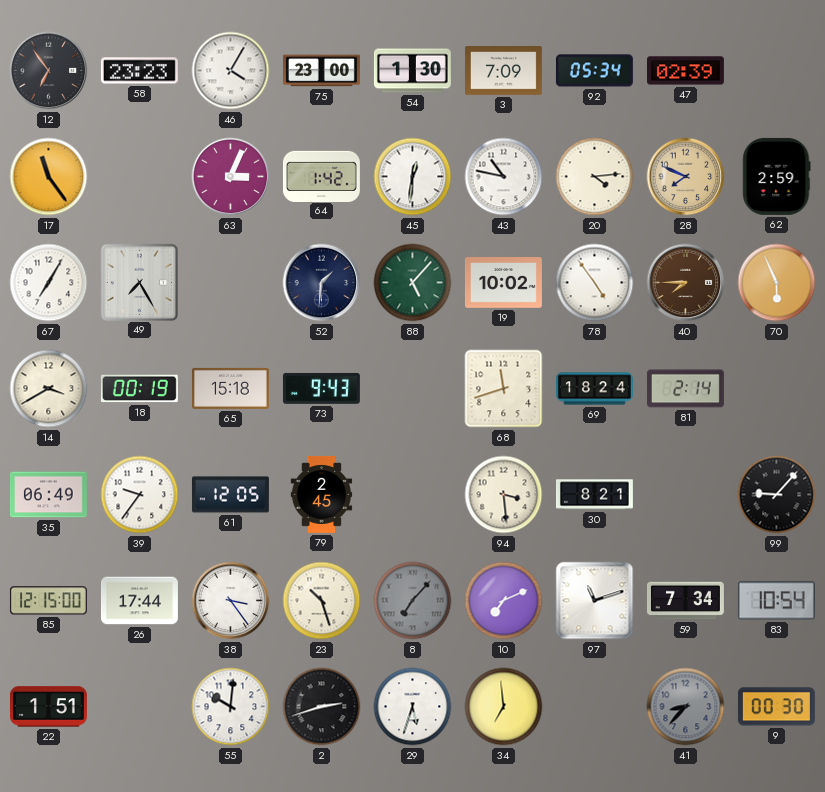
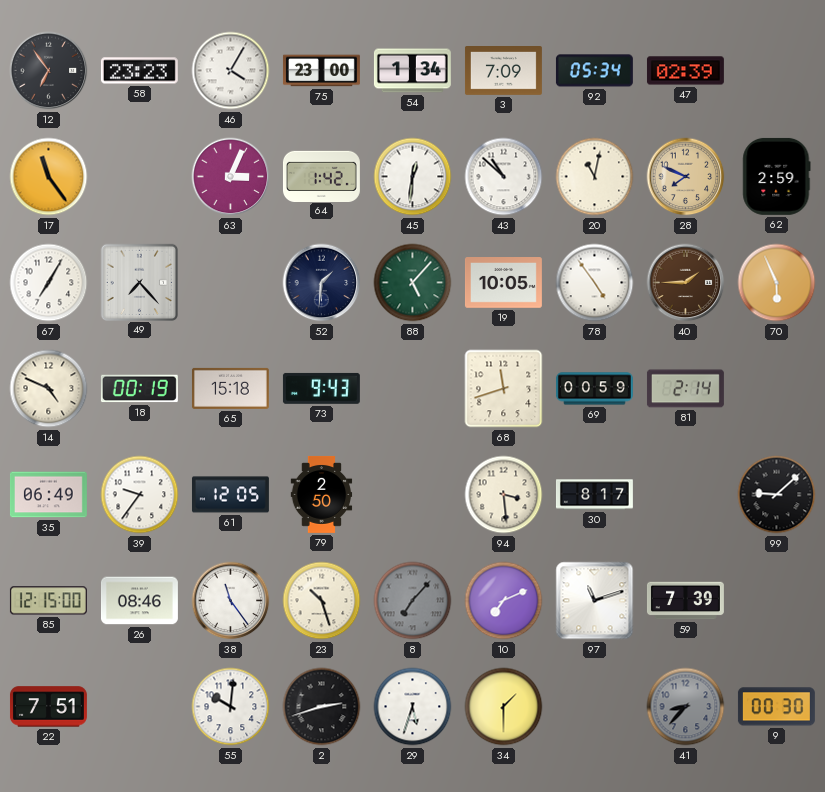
54: 1:30 -> 1:34 (412, 71)
43: 10:47 -> 10:52 (504, 177)
20: 4:14 -> 11:02 (595, 177)
49: 7:25 -> 7:23 (139, 282)
19: 10:02 -> 10:05 (503, 283)
40: 7:45 -> 1:45 (686, 283)
14: 3:40 -> 4:49 (49, 389)
69: 18:24 -> 00:59 (594, 389)
79: 2:45 -> 2:50 (322, 494)
30: 8:21 -> 8:17 (594, 495)
99: 9:07 -> 9:08 (777, 495)
26: 17:44 -> 08:46 (139, 601)
38: 3:24 -> 11:24 (231, 601)
59: 7:34 -> 7:39 (685, 601)
83: 10:54 -> none (776, 601)
22: 1:51 -> 7:51 (48, 707)
34: 6:59 -> 1:30 (504, 707)
